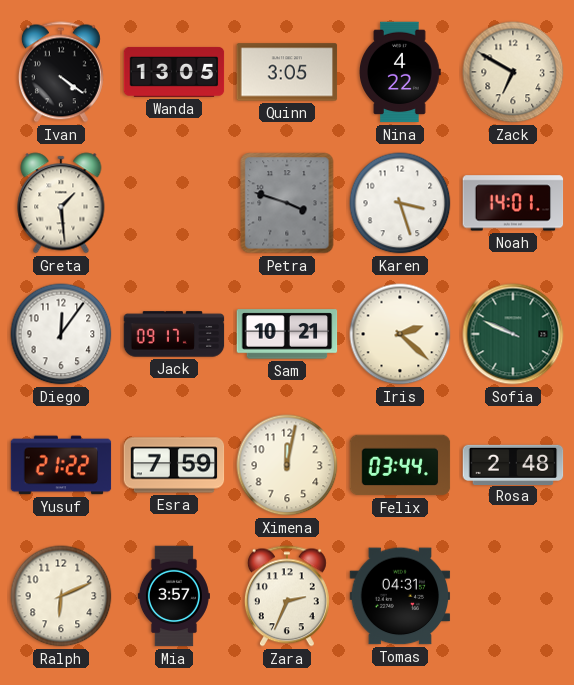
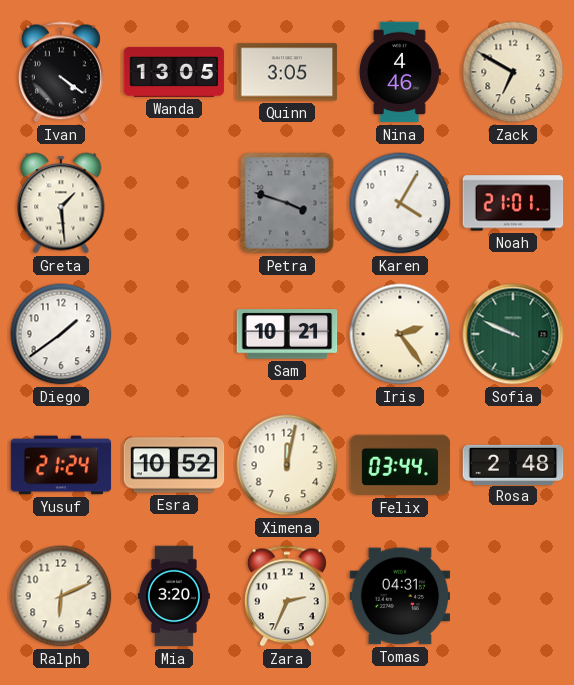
Nina: 4:22 -> 4:46 (401, 72)
Karen: 3:27 -> 4:05 (400, 203)
Noah: 14:01 -> 21:01 (513, 203)
Diego: 12:06 -> 1:39 (61, 334)
Jack: 09:17 -> none (174, 334)
Iris: 2:22 -> 2:24 (400, 334)
Yusuf: 21:22 -> 21:24 (61, 465)
Esra: 7:59 -> 10:52 (174, 465)
Mia: 3:57 -> 3:20 (174, 596)
